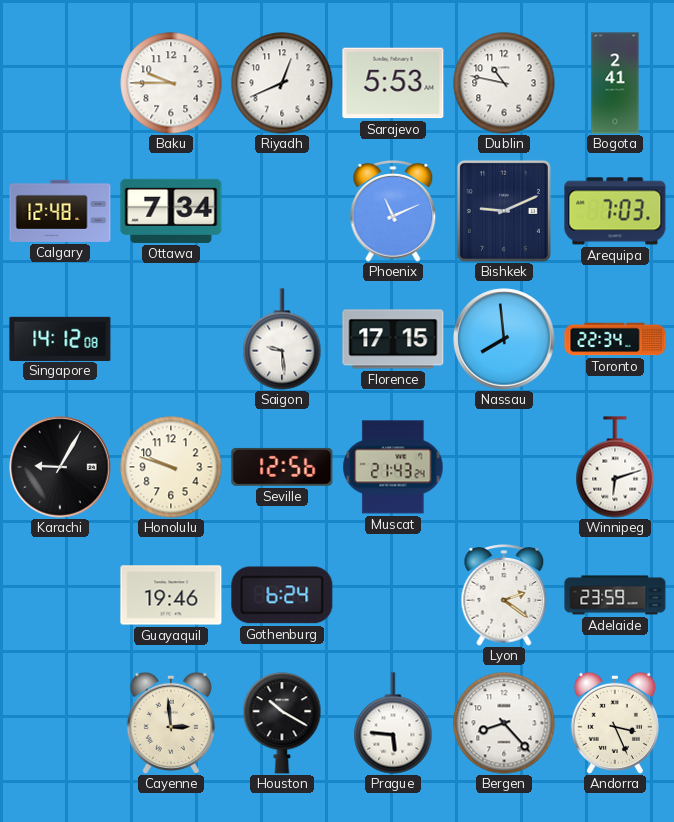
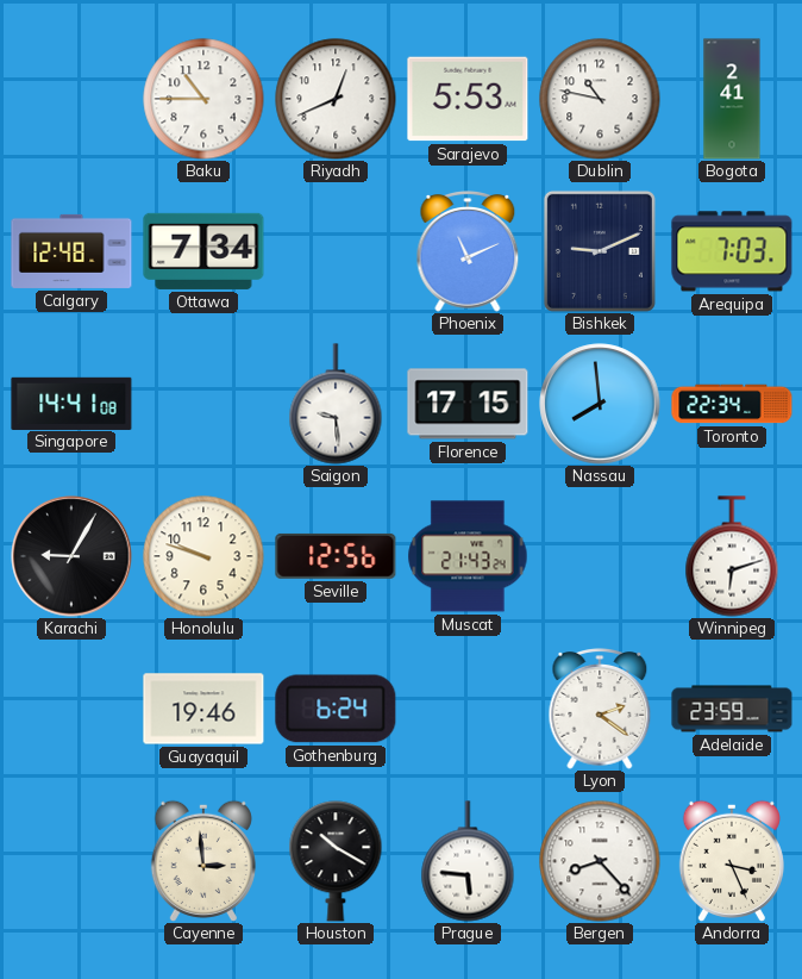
Baku: 9:45 -> 10:45 (203, 99)
Singapore: 14:12 -> 14:41 (71, 403)
